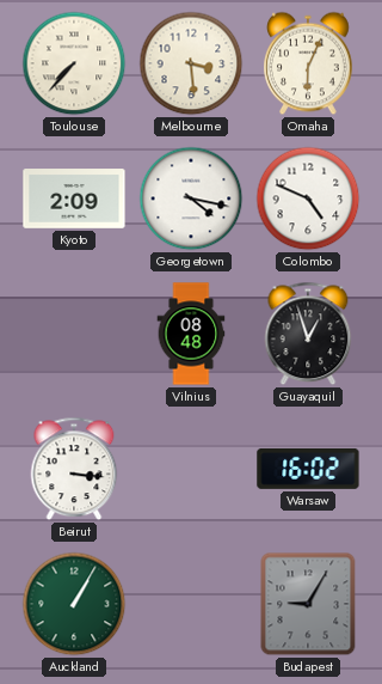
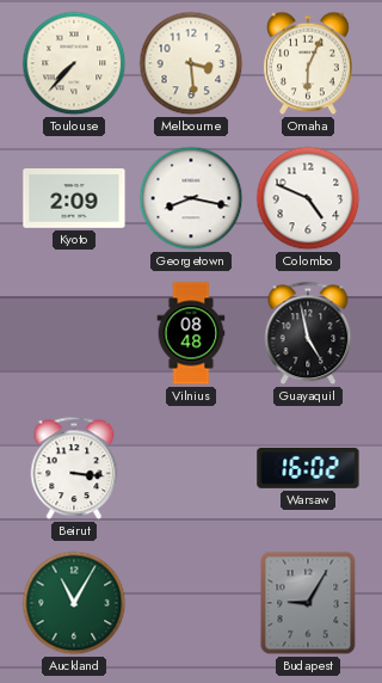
Georgetown: 4:17 -> 8:17 (191, 198)
Guayaquil: 12:57 -> 4:58 (308, 333)
Auckland: 1:05 -> 11:05 (74, 603)
